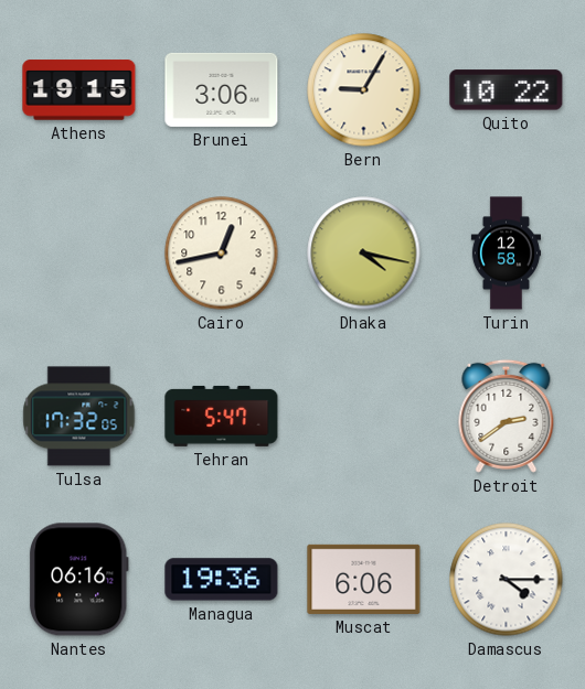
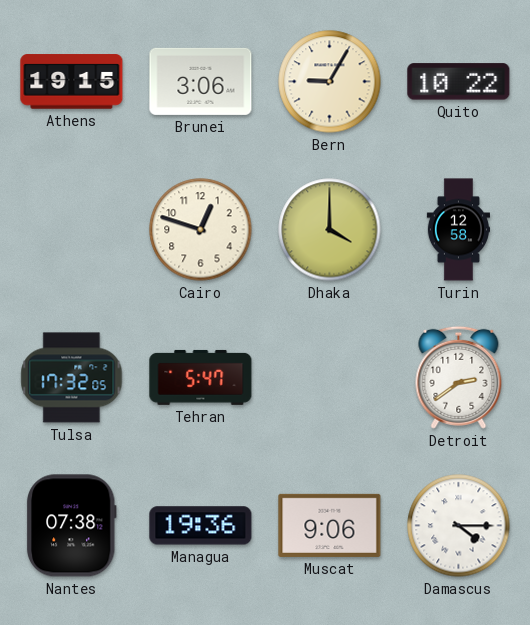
Cairo: 12:43 -> 12:48 (201, 230)
Dhaka: 4:17 -> 4:00 (330, 230)
Nantes: 06:16 -> 07:38 (71, 526)
Muscat: 6:06 -> 9:06 (330, 525)
